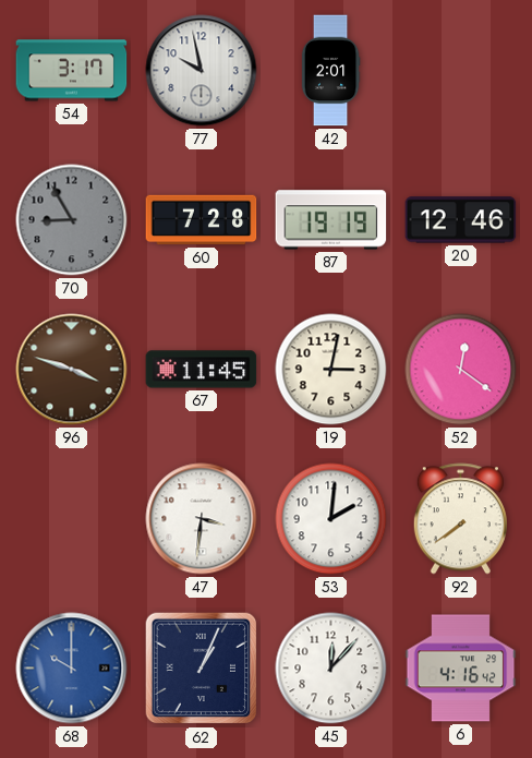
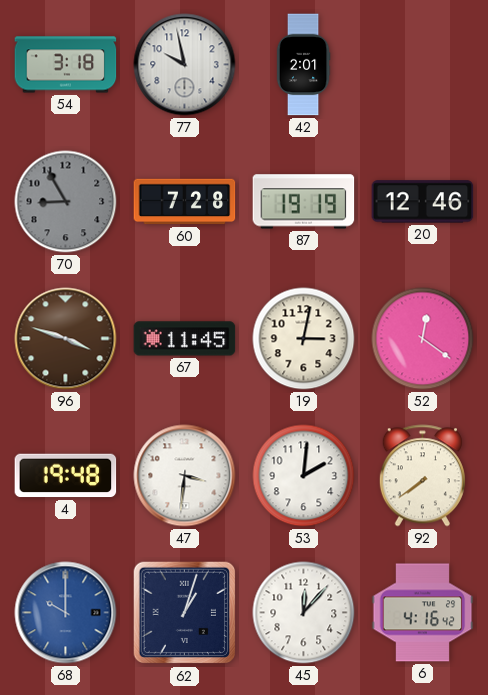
54: 3:17 -> 3:18 (66, 65)
4: none -> 19:48 (66, 476)
62: 1:04 -> 1:03 (185, 613)
